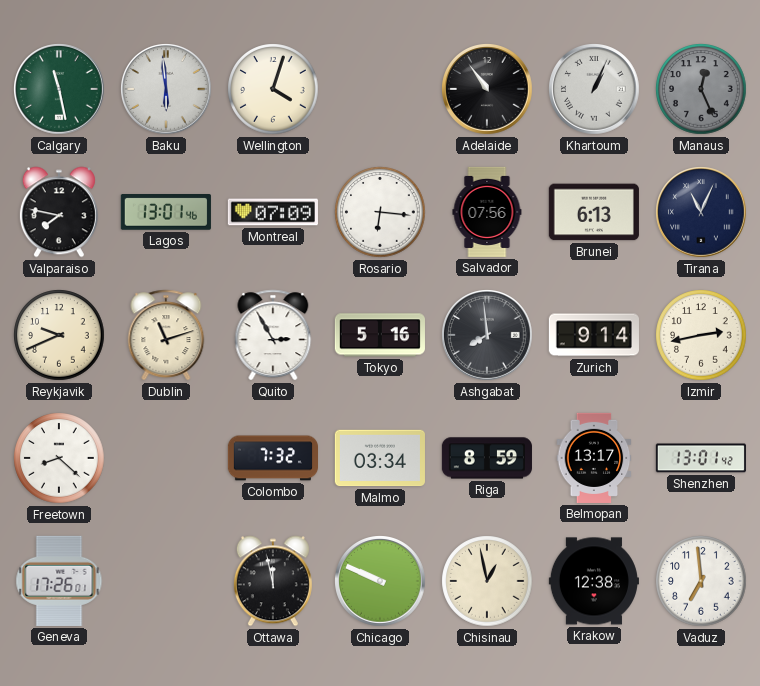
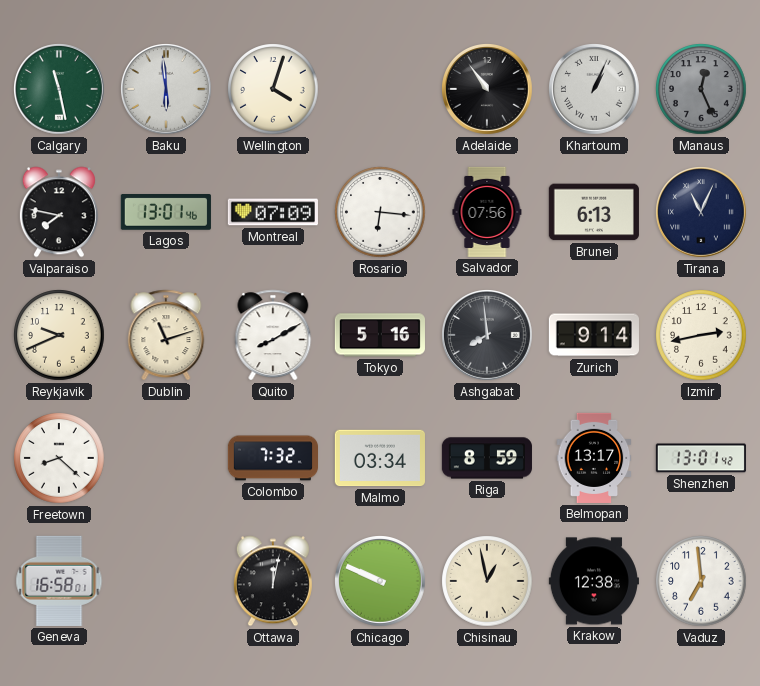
Quito: 2:55 -> 8:10 (273, 335)
Geneva: 17:26 -> 16:58 (59, 581)
Ottawa: 11:58 -> 12:02 (273, 581)
